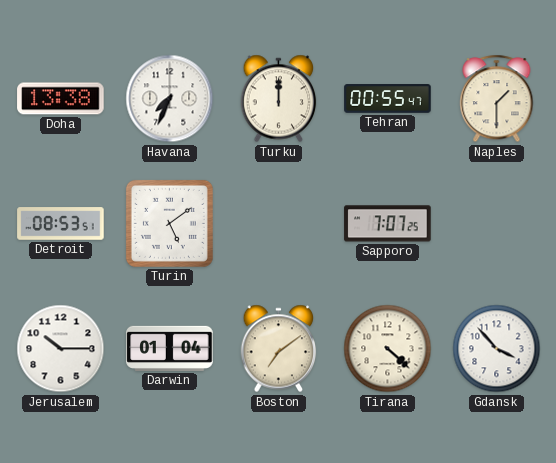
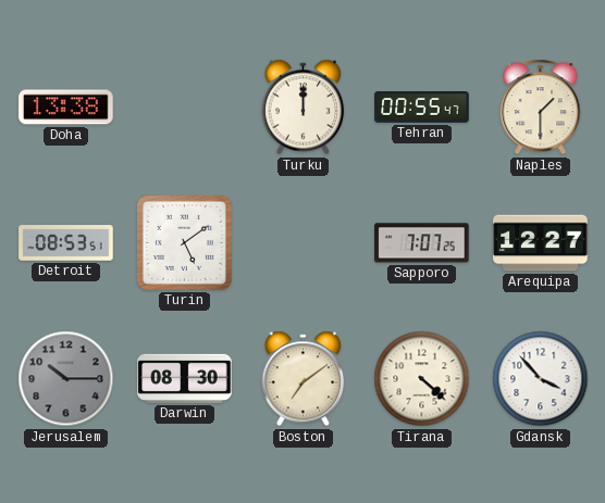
Havana: 7:34 -> none (170, 99)
Arequipa: none -> 12:27 (541, 243)
Jerusalem dial: white -> grey (66, 379)
Darwin: 01:04 -> 08:30 (185, 378)
